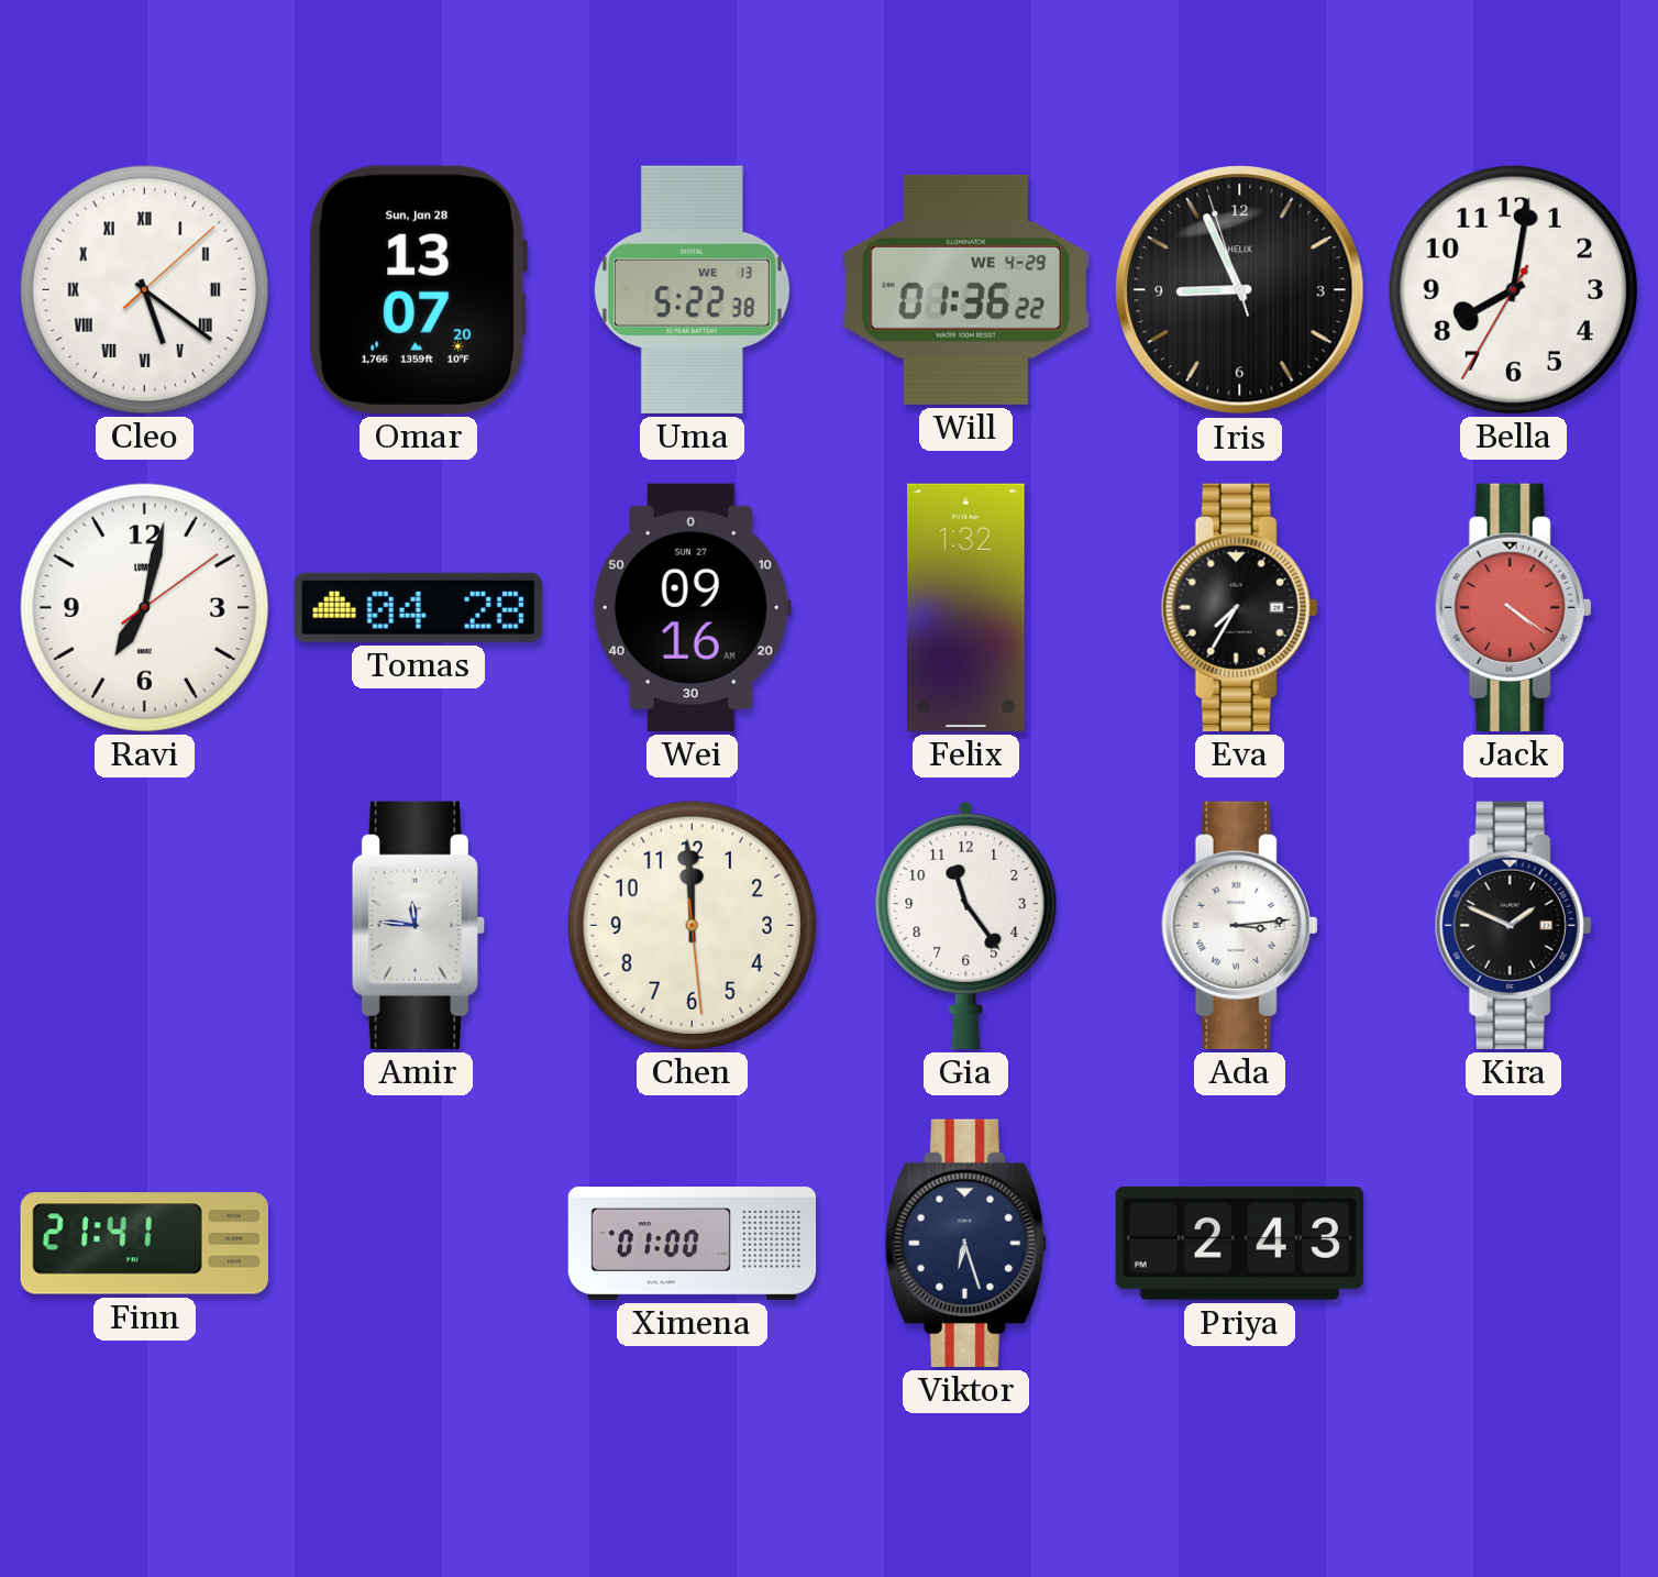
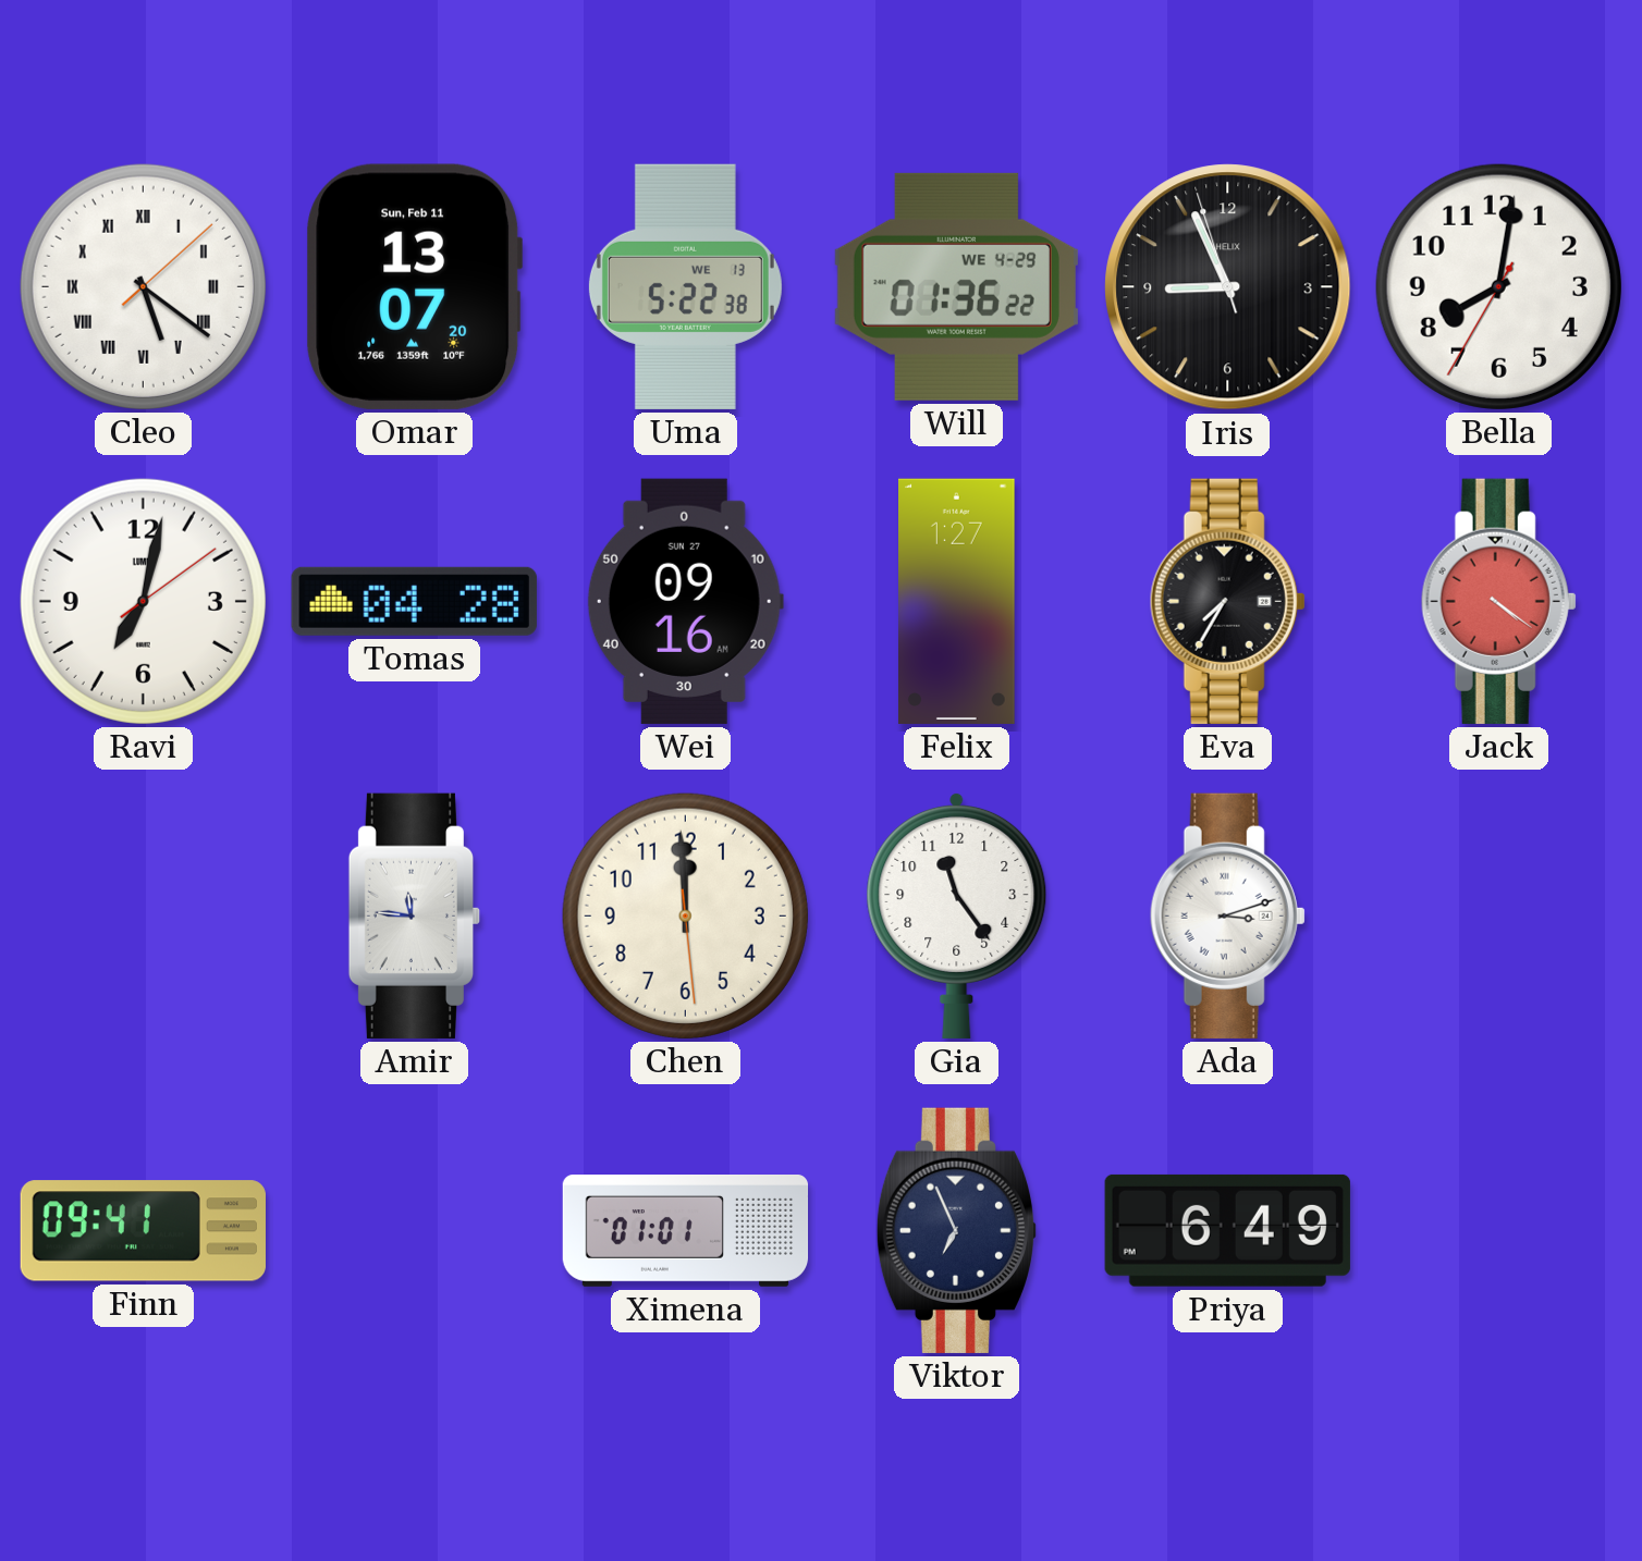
Omar date: Sun, Jan 28 -> Sun, Feb 11 (415, 286)
Felix: 1:32 -> 1:27 (957, 601)
Ada: 3:14 -> 3:12 (1227, 915)
Kira: 1:49 -> none (1513, 925)
Finn: 21:41 -> 09:41 (143, 1231)
Ximena: 01:00 -> 01:01 (686, 1231)
Viktor: 6:27 -> 6:56 (956, 1230)
Priya: 2:43 -> 6:49 (1227, 1230)
